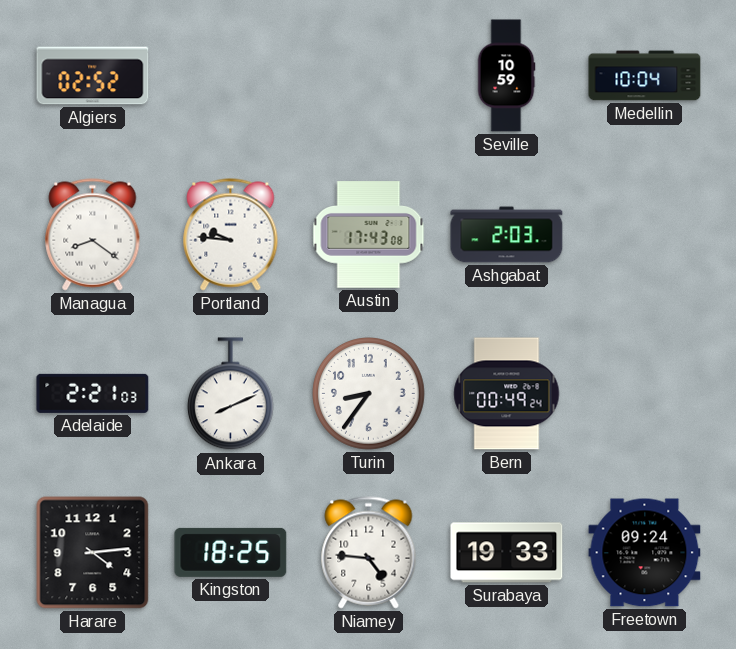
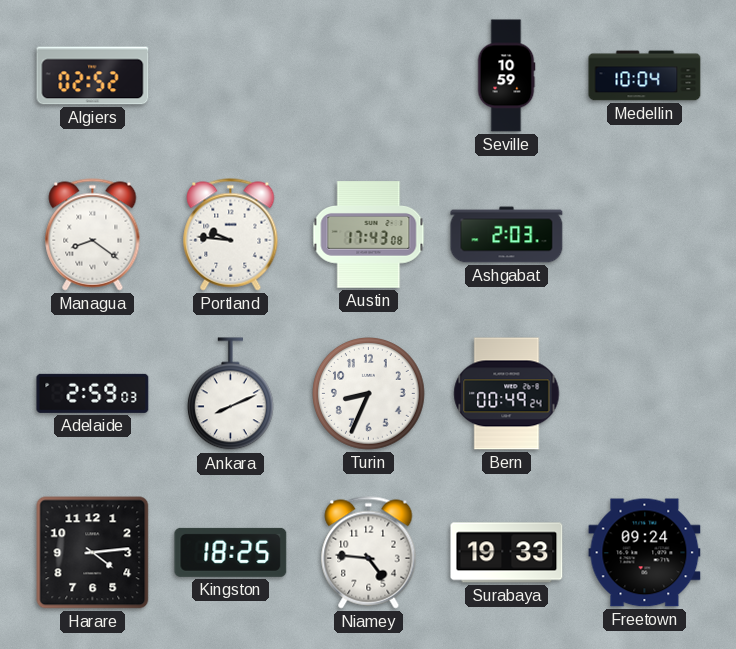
Adelaide: 2:21 -> 2:59 (93, 393)
Turin: 8:36 -> 8:34 (369, 394)
